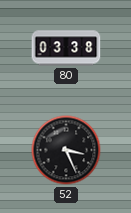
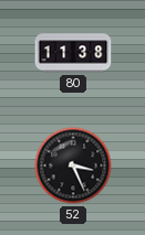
80: 03:38 -> 11:38 (73, 53)
